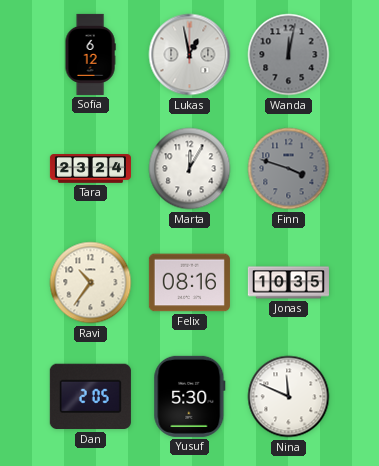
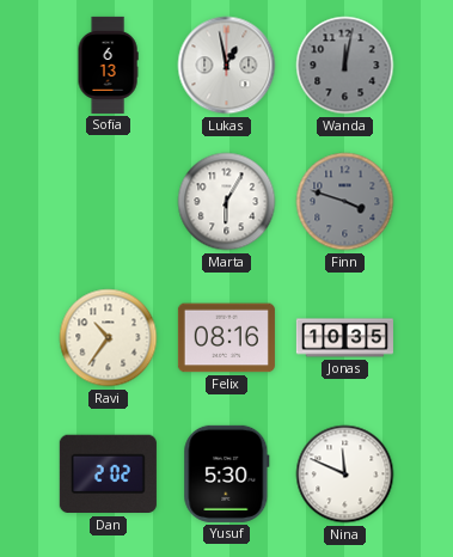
Sofia: 6:12 -> 6:13 (108, 65)
Tara: 23:24 -> none (90, 169)
Marta: 12:05 -> 6:05 (227, 202)
Dan: 2:05 -> 2:02 (108, 475)
